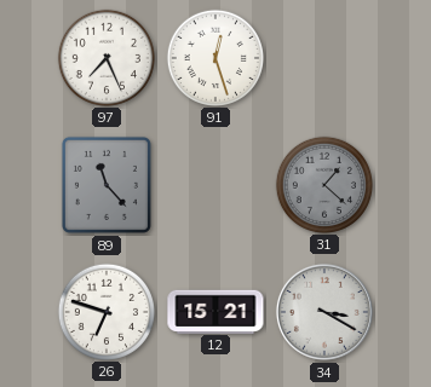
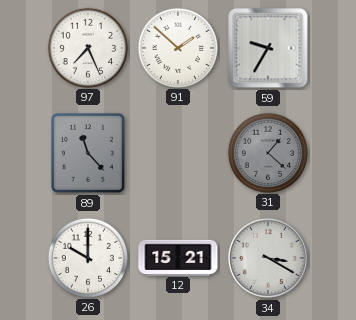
91: 12:27 -> 1:52 (177, 47)
59: none -> 9:35 (268, 48)
26: 6:48 -> 10:00 (87, 257)
